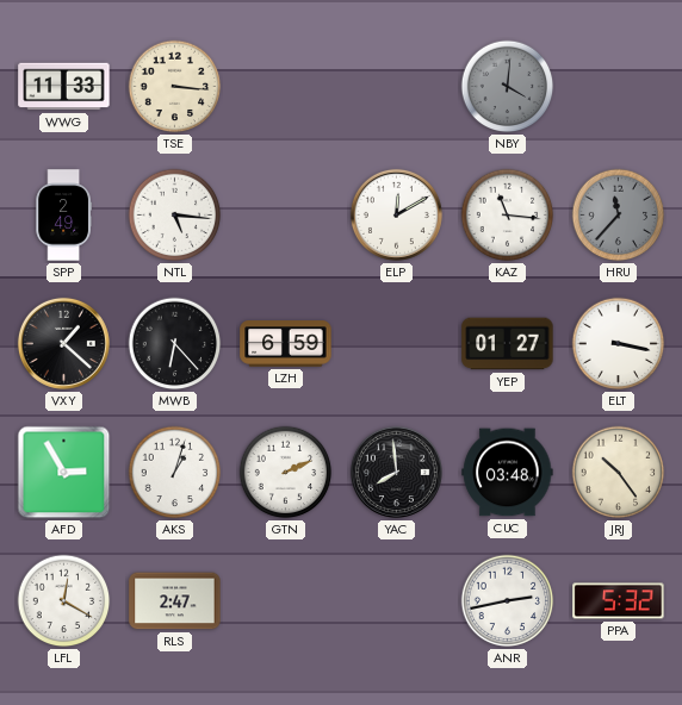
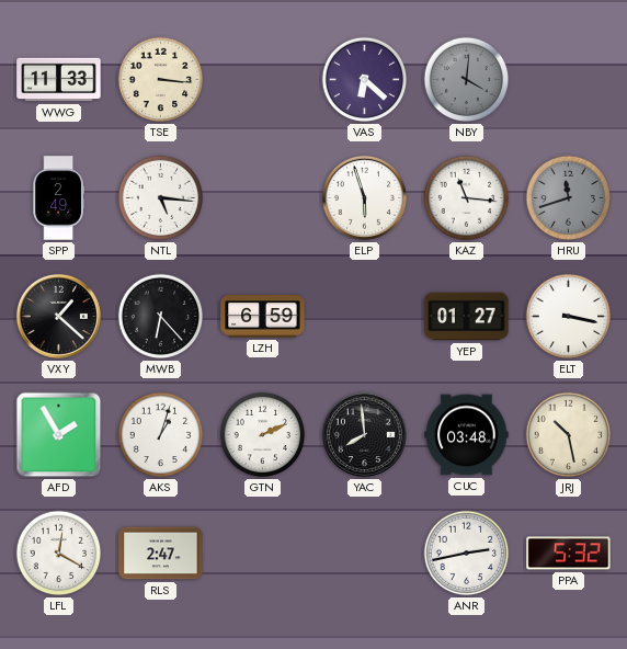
VAS: none -> 6:22 (365, 80)
ELP: 12:10 -> 5:57 (364, 197)
HRU: 11:37 -> 11:42 (569, 198)
AFD: 2:55 -> 1:55 (59, 435)
JRJ: 10:24 -> 10:28 (569, 435)
